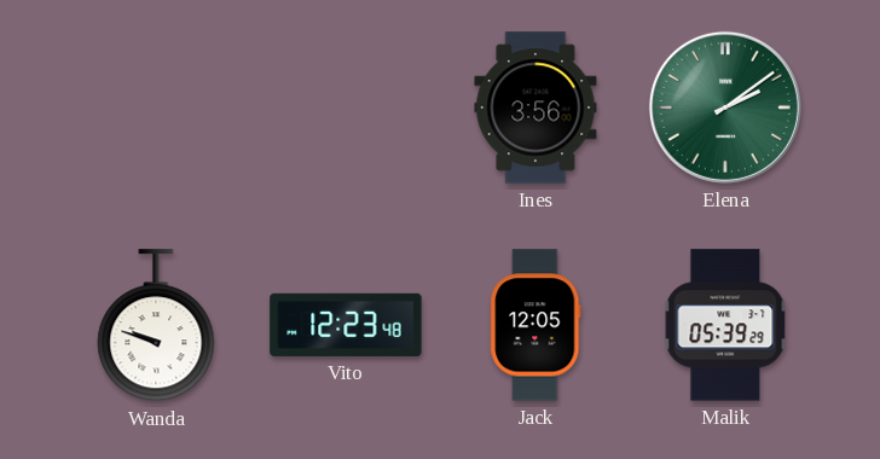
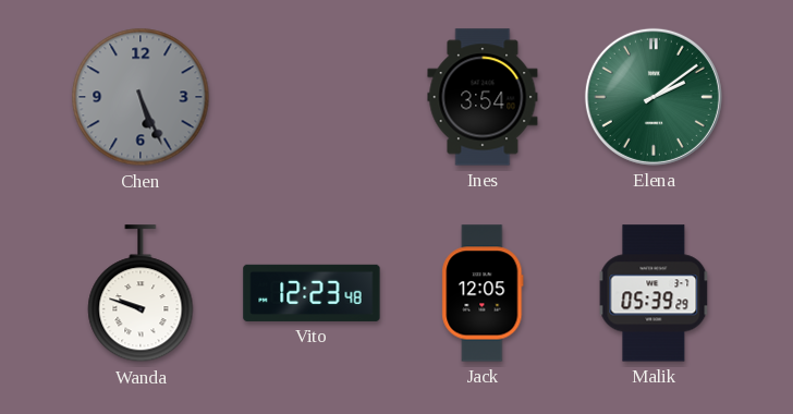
Chen: none -> 5:26 (141, 97)
Ines: 3:56 -> 3:54 (483, 97)
